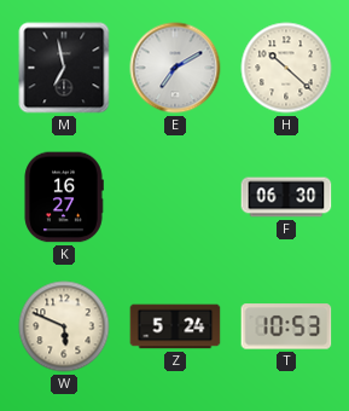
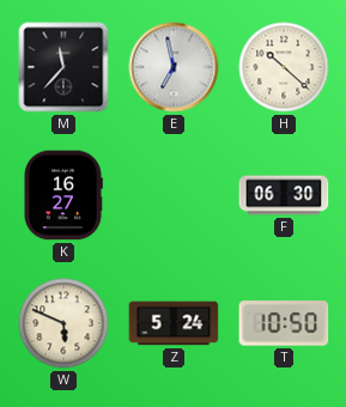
M: 6:58 -> 11:37 (63, 67)
E: 7:10 -> 6:58 (174, 67)
T: 10:53 -> 10:50 (284, 323)
